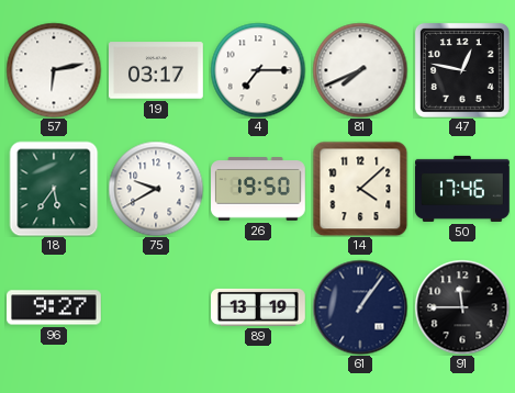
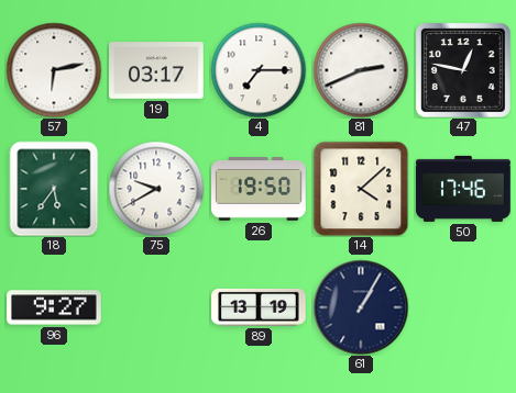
81: 7:41 -> 2:41 (361, 70)
61: 1:06 -> 1:05 (361, 307)
91: 11:45 -> none (462, 307)
